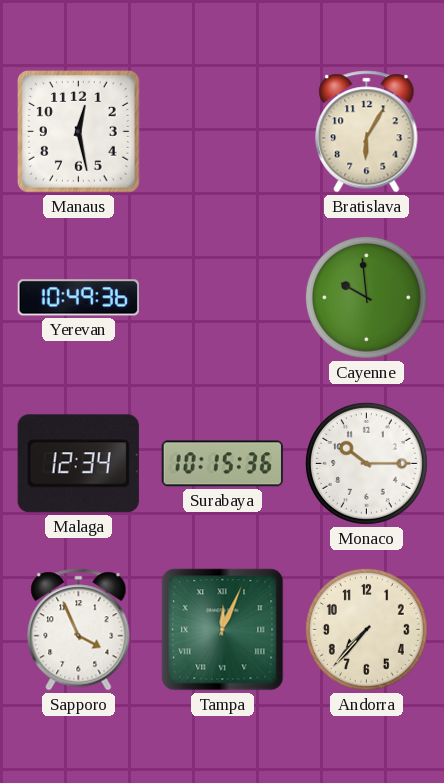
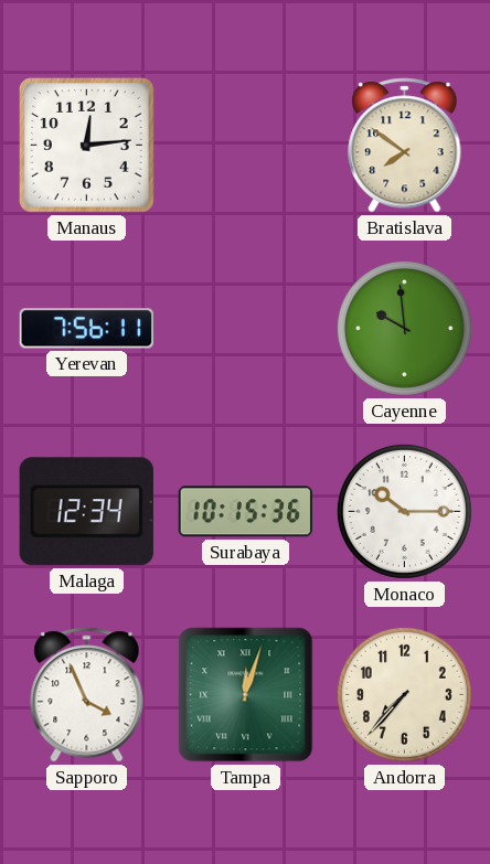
Manaus: 12:28 -> 12:14 (87, 146)
Bratislava: 6:05 -> 7:51 (405, 146)
Yerevan: 10:49 -> 7:56 (86, 329)
Tampa: 12:04 -> 12:03 (246, 695)
